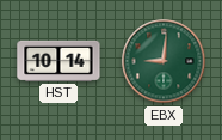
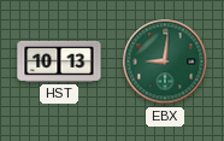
HST: 10:14 -> 10:13 (59, 61)
